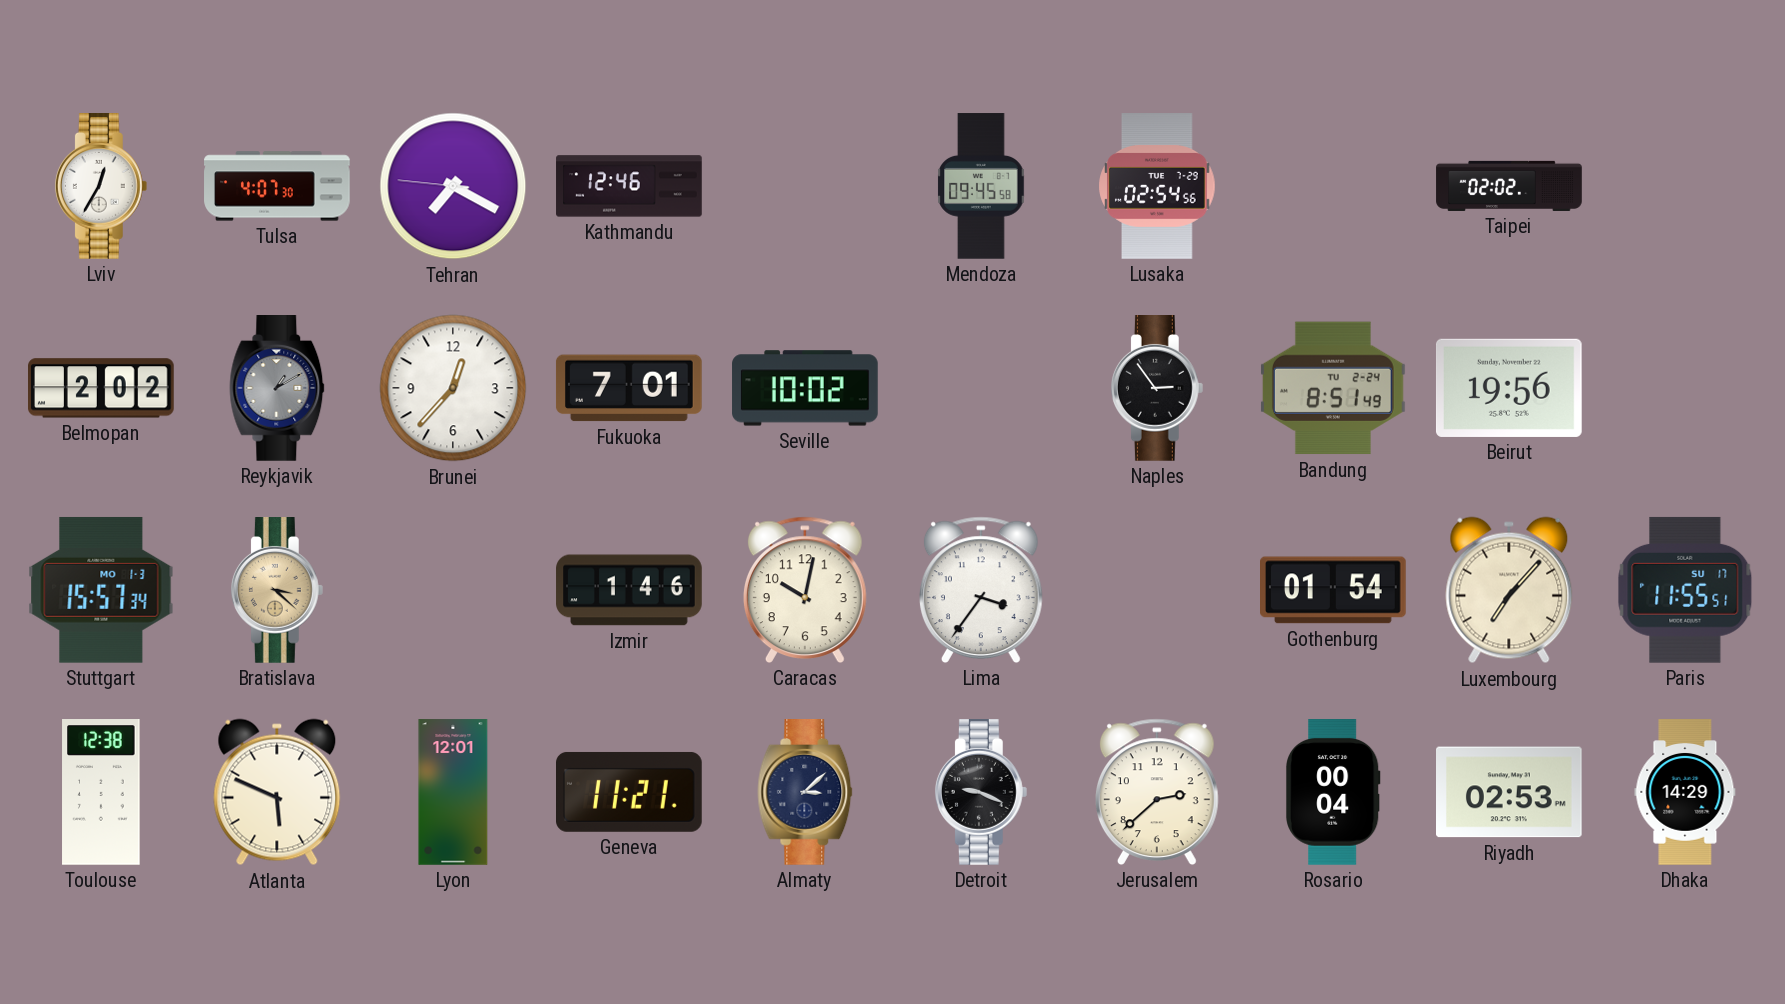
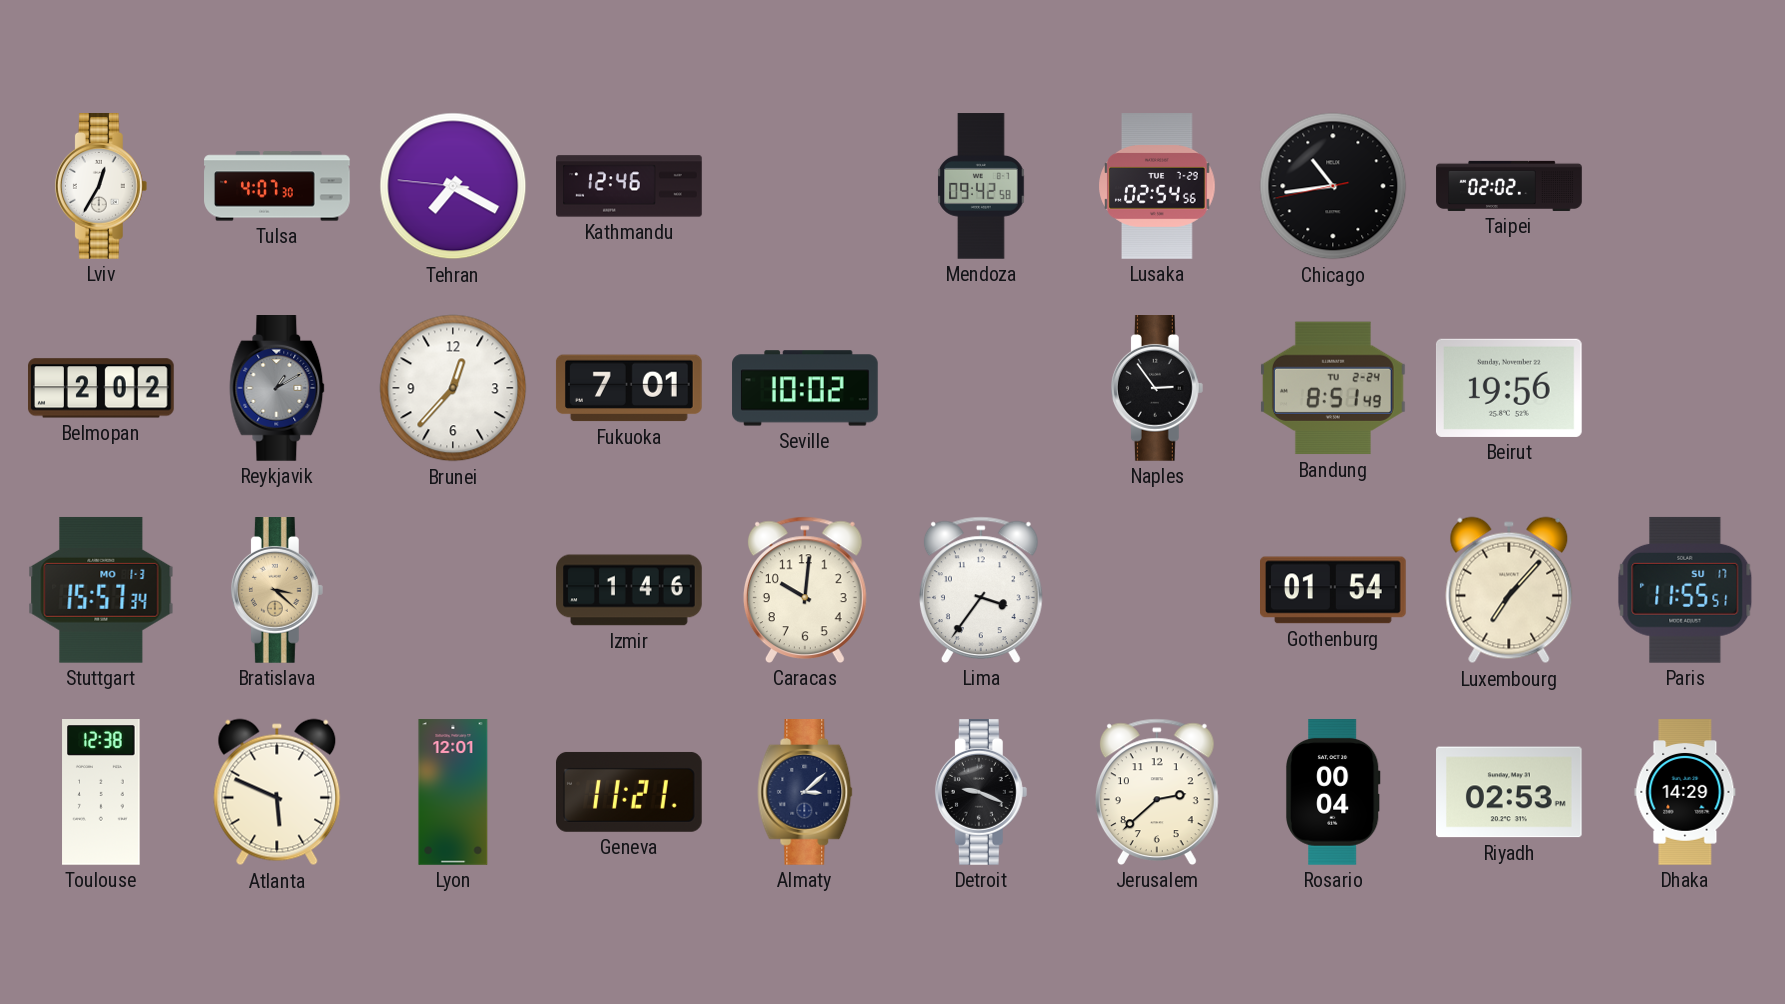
Mendoza: 09:45 -> 09:42 (981, 186)
Chicago: none -> 10:43 (1333, 186)
Caracas: 10:02 -> 10:01 (805, 590)
